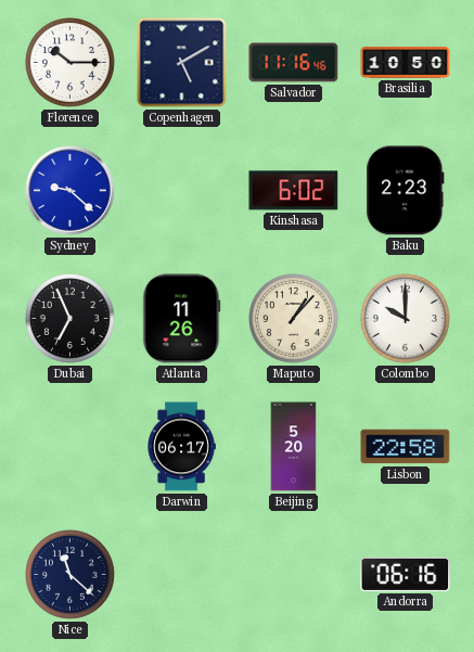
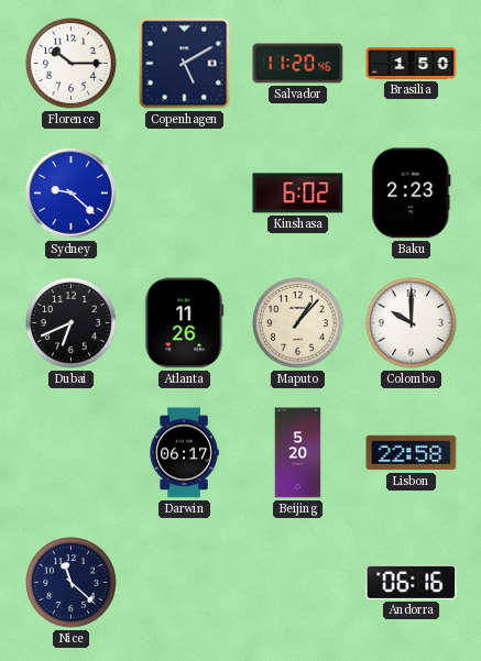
Salvador: 11:16 -> 11:20 (298, 64)
Brasilia: 10:50 -> 1:50 (412, 64)
Dubai: 6:56 -> 6:41 (72, 323)
